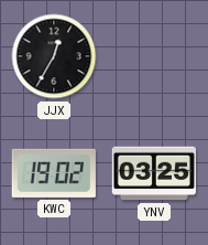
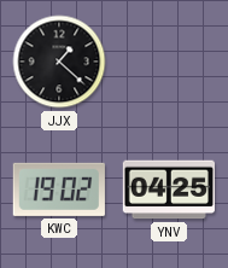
JJX: 12:35 -> 1:22 (59, 62)
YNV: 03:25 -> 04:25 (168, 190)
